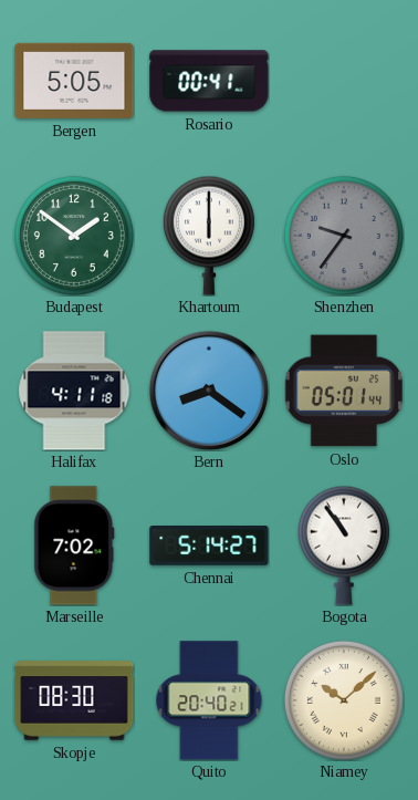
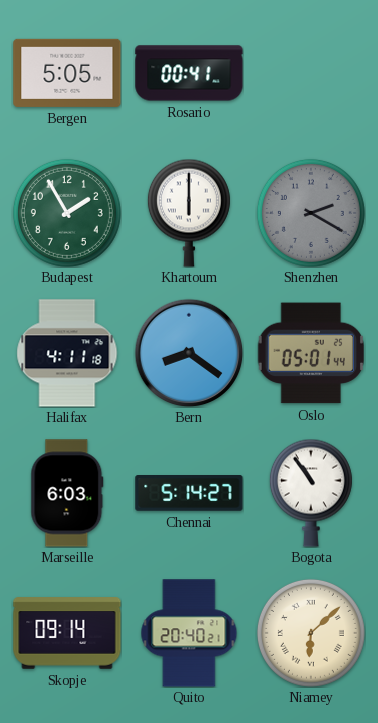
Budapest: 1:51 -> 1:55 (67, 213)
Shenzhen: 9:36 -> 2:20 (311, 213)
Marseille: 7:02 -> 6:03 (67, 493)
Skopje: 08:30 -> 09:14 (67, 633)
Niamey: 10:08 -> 6:08 (311, 633)
